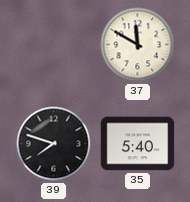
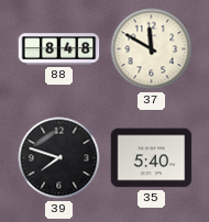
88: none -> 8:48 (59, 49)
